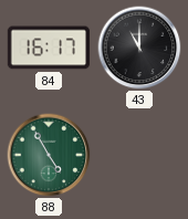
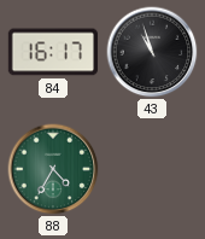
43: 11:00 -> 10:57 (152, 52)
88: 4:55 -> 4:35 (53, 169)
